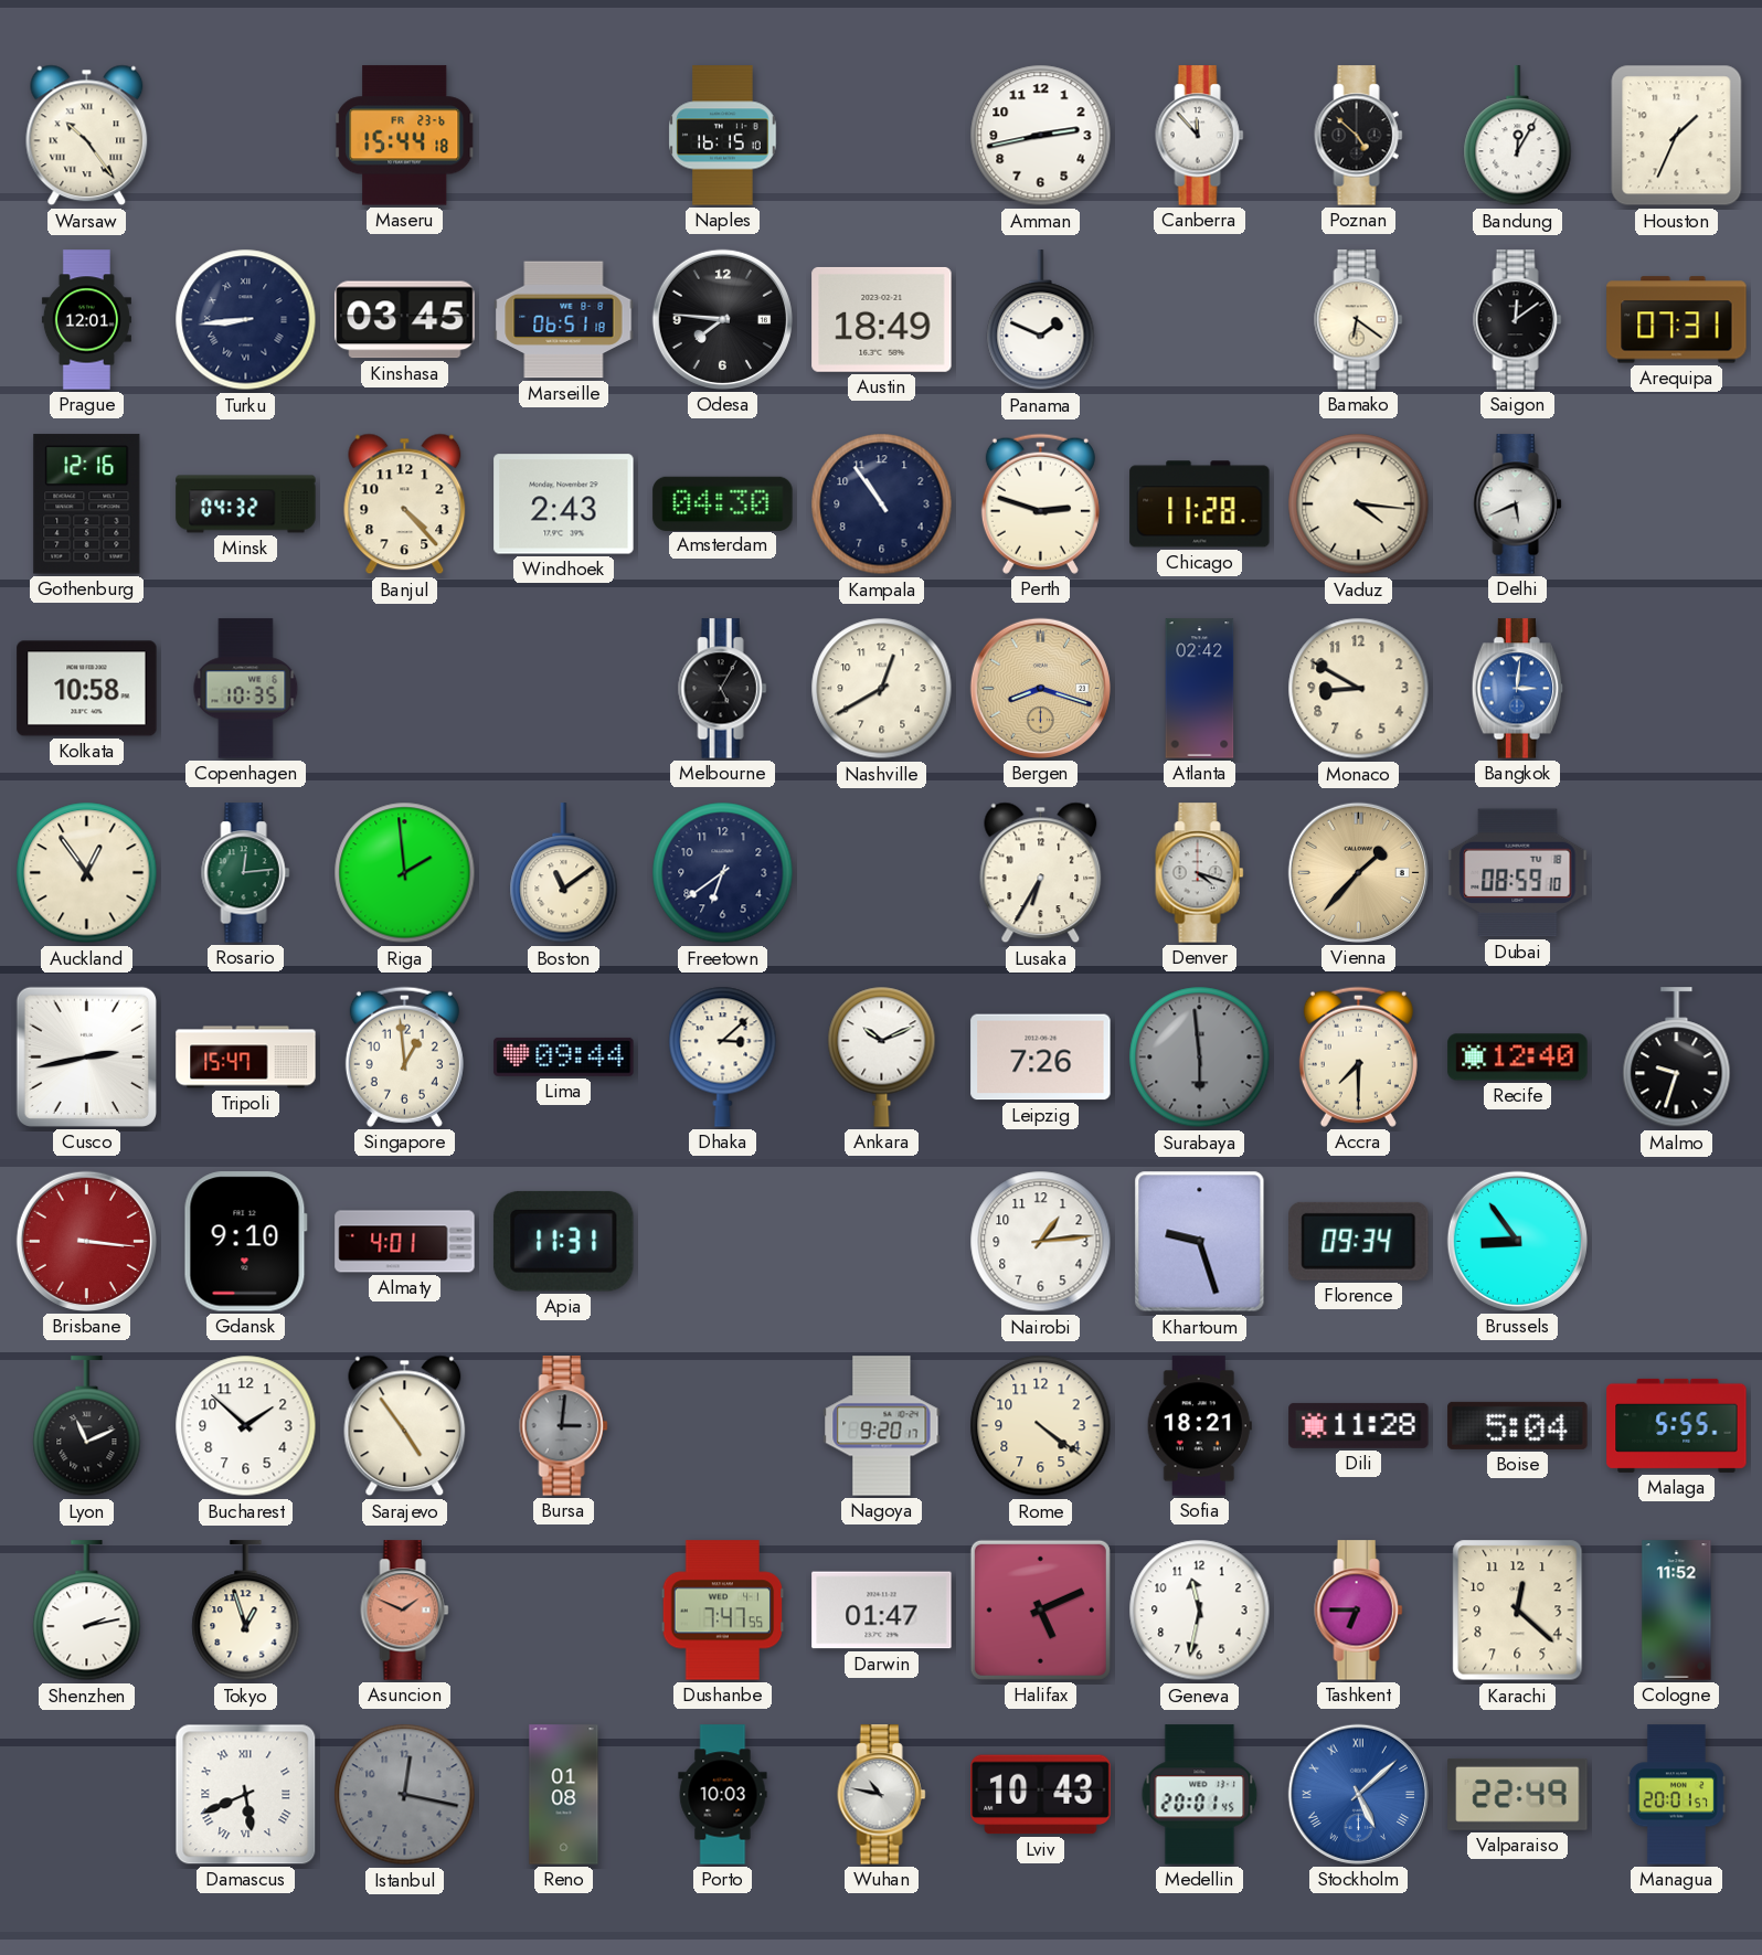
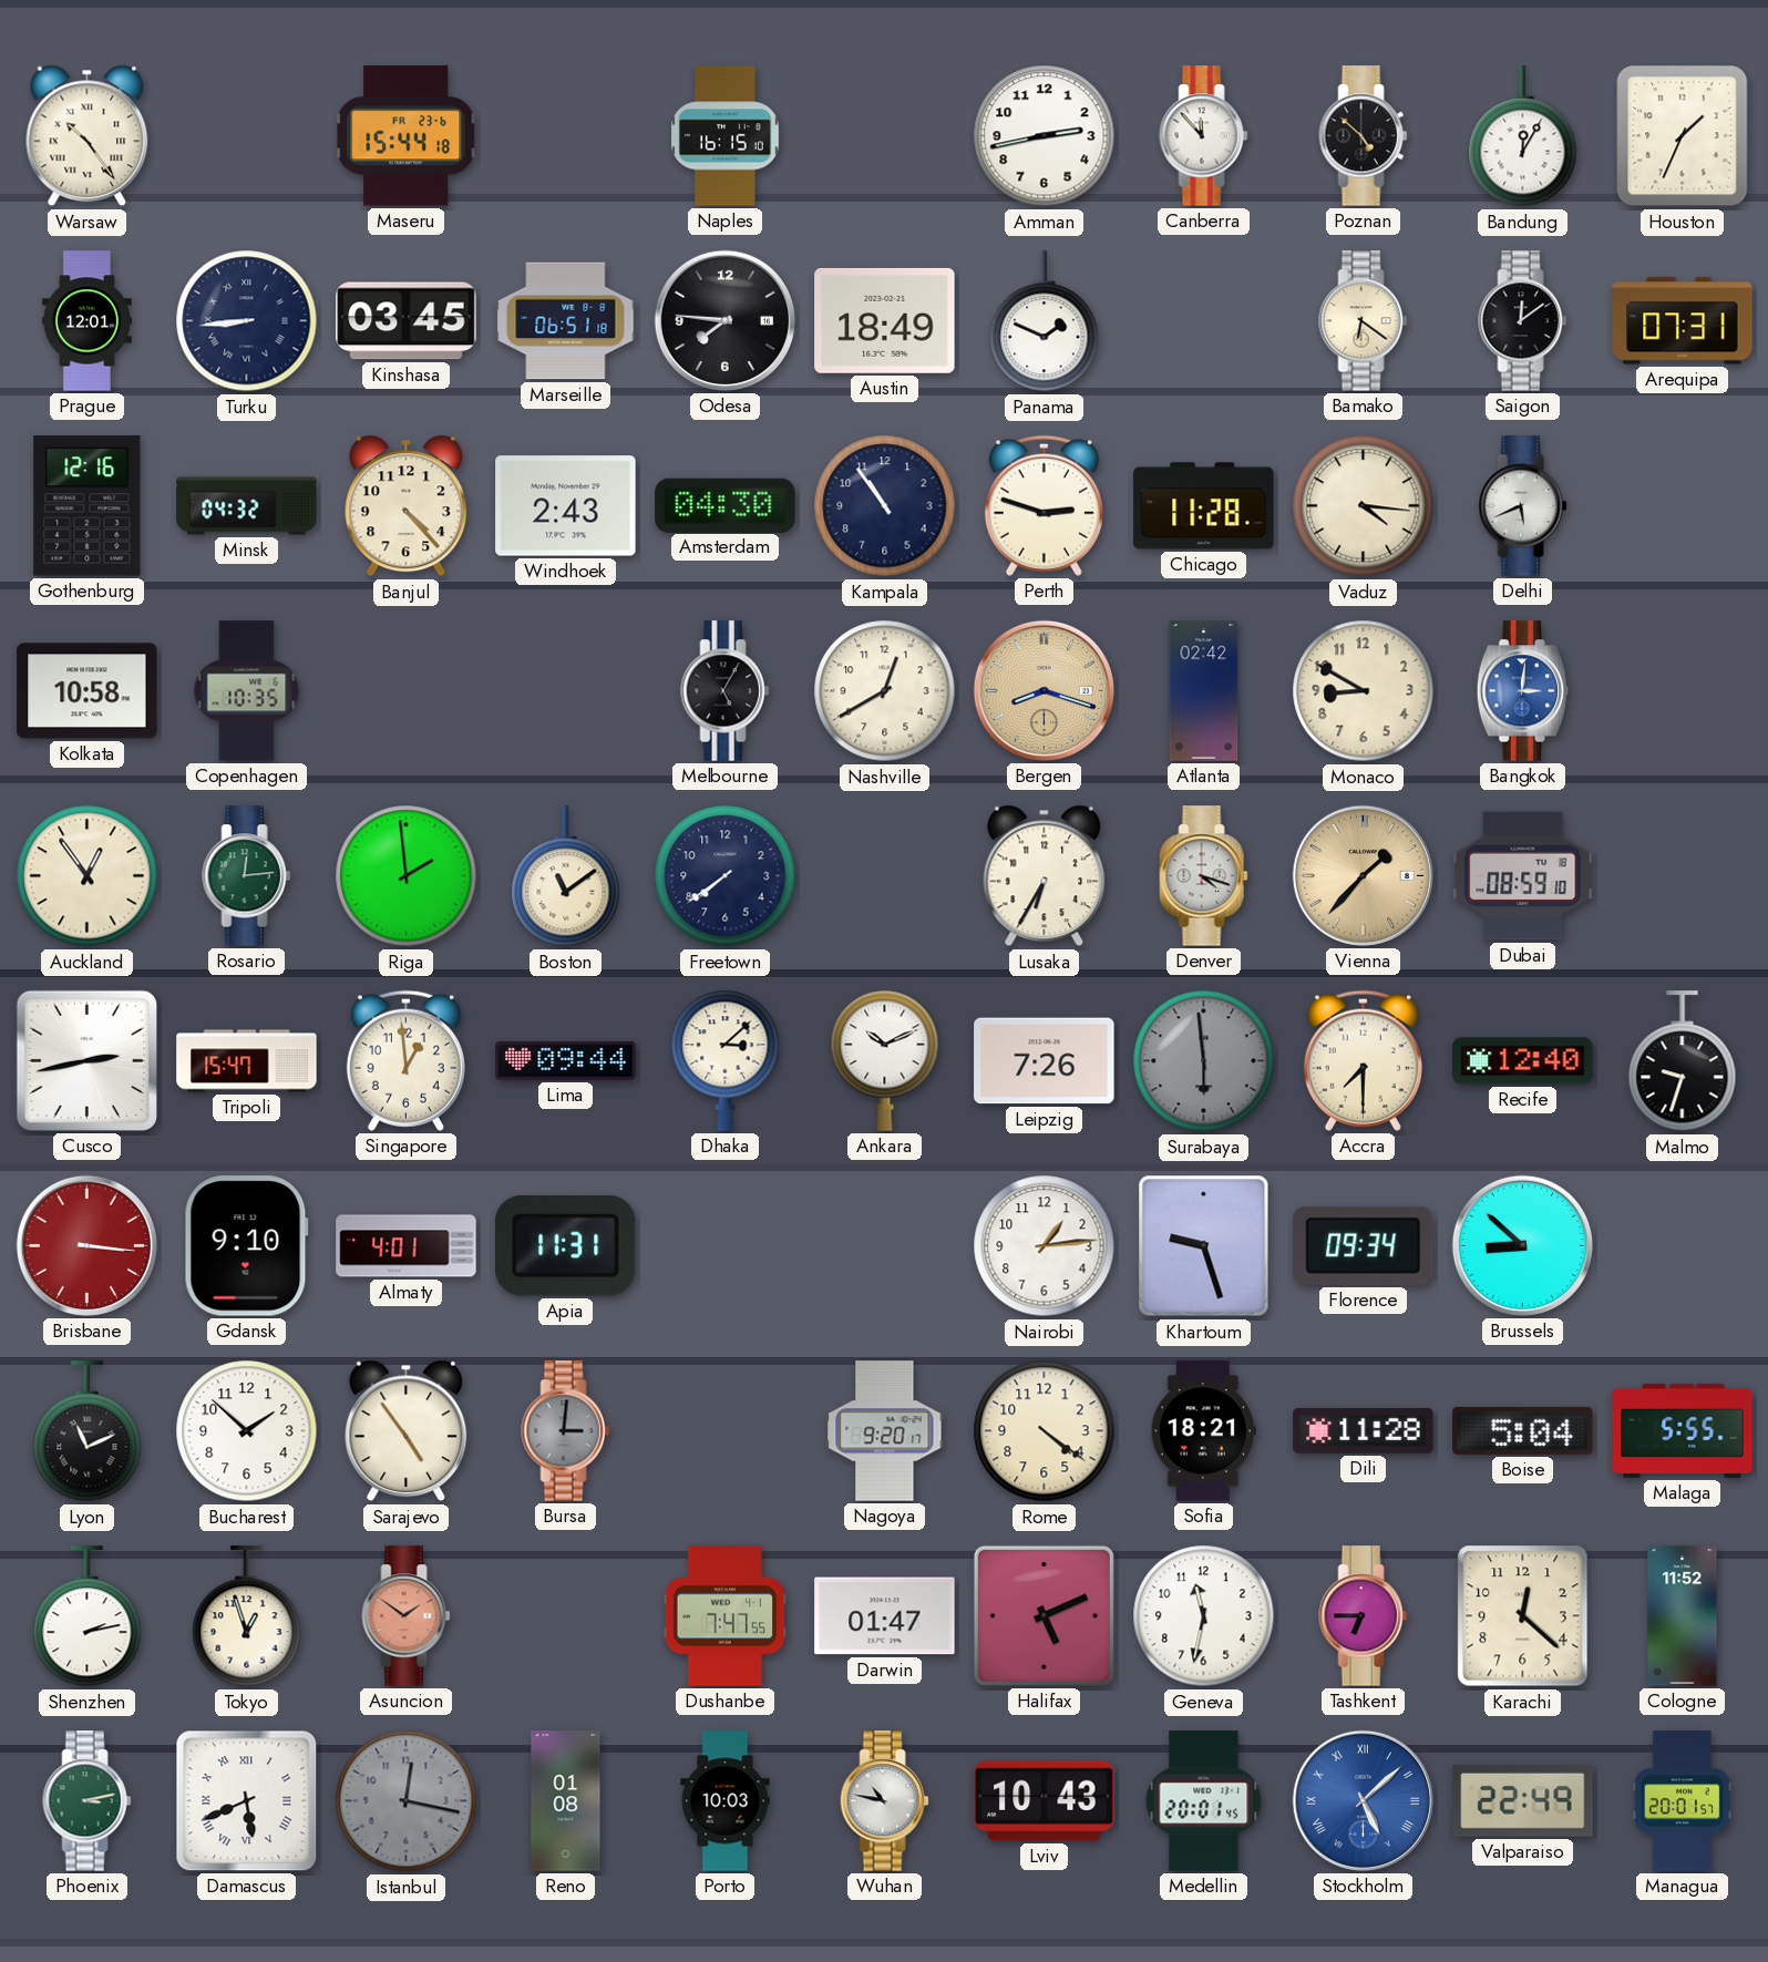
Freetown: 6:39 -> 7:39 (726, 876)
Brussels: 8:54 -> 8:52 (1522, 1245)
Asuncion: 1:49 -> 1:51 (407, 1616)
Phoenix: none -> 3:13 (88, 1801)
